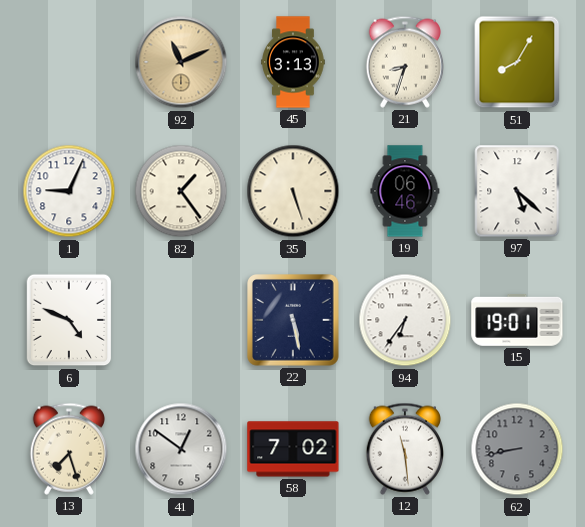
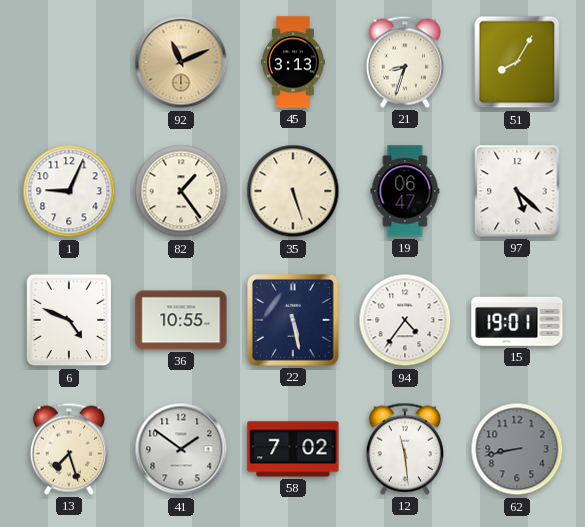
19: 06:46 -> 06:47 (405, 191)
36: none -> 10:55 (181, 320)
94: 6:36 -> 4:36 (405, 320)
41: 12:51 -> 1:51 (181, 449)
